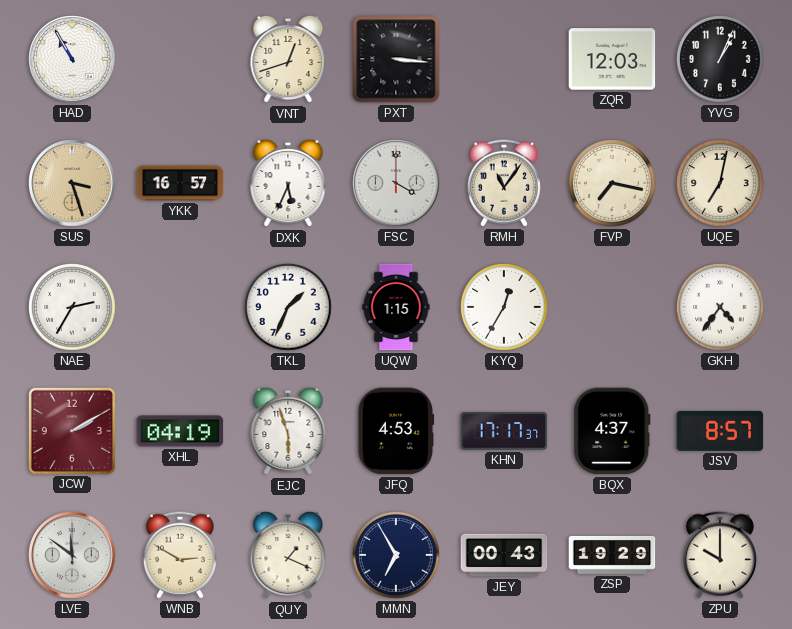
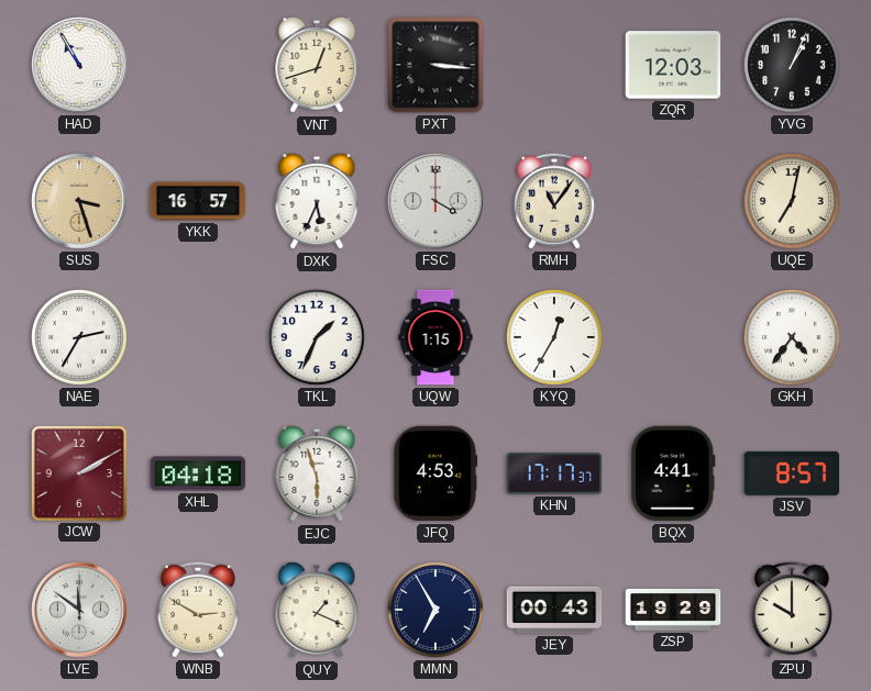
FVP: 7:17 -> none (612, 183)
XHL: 04:19 -> 04:18 (198, 473)
BQX: 4:37 -> 4:41 (673, 473)
